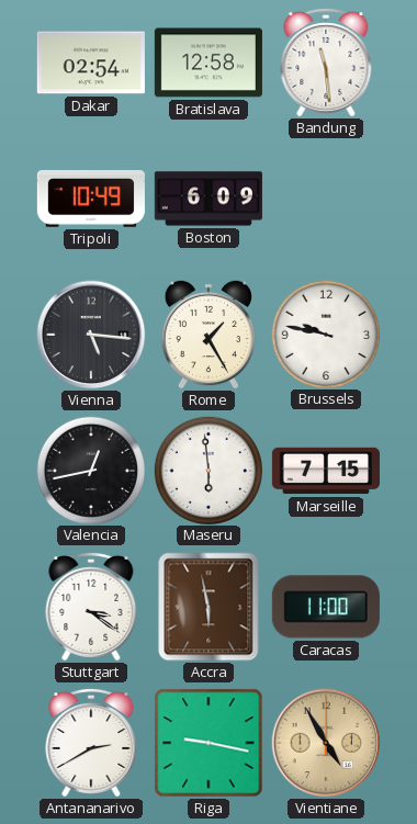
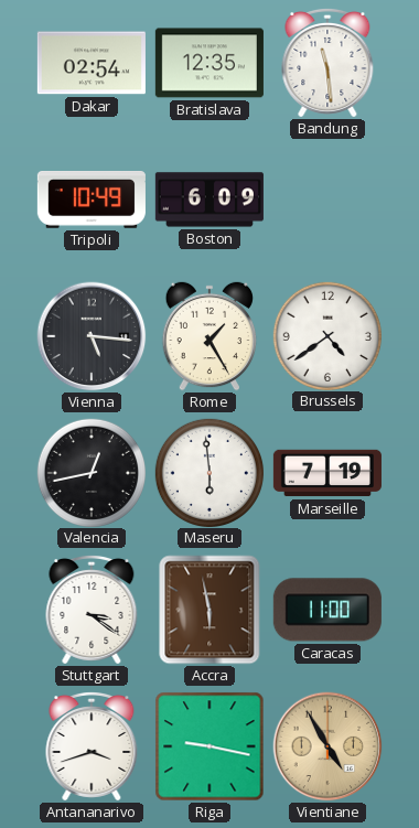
Bratislava: 12:58 -> 12:35 (209, 63)
Brussels: 9:47 -> 4:39 (326, 335)
Marseille: 7:15 -> 7:19 (327, 473)
Antananarivo: 2:40 -> 3:42 (92, 746)
